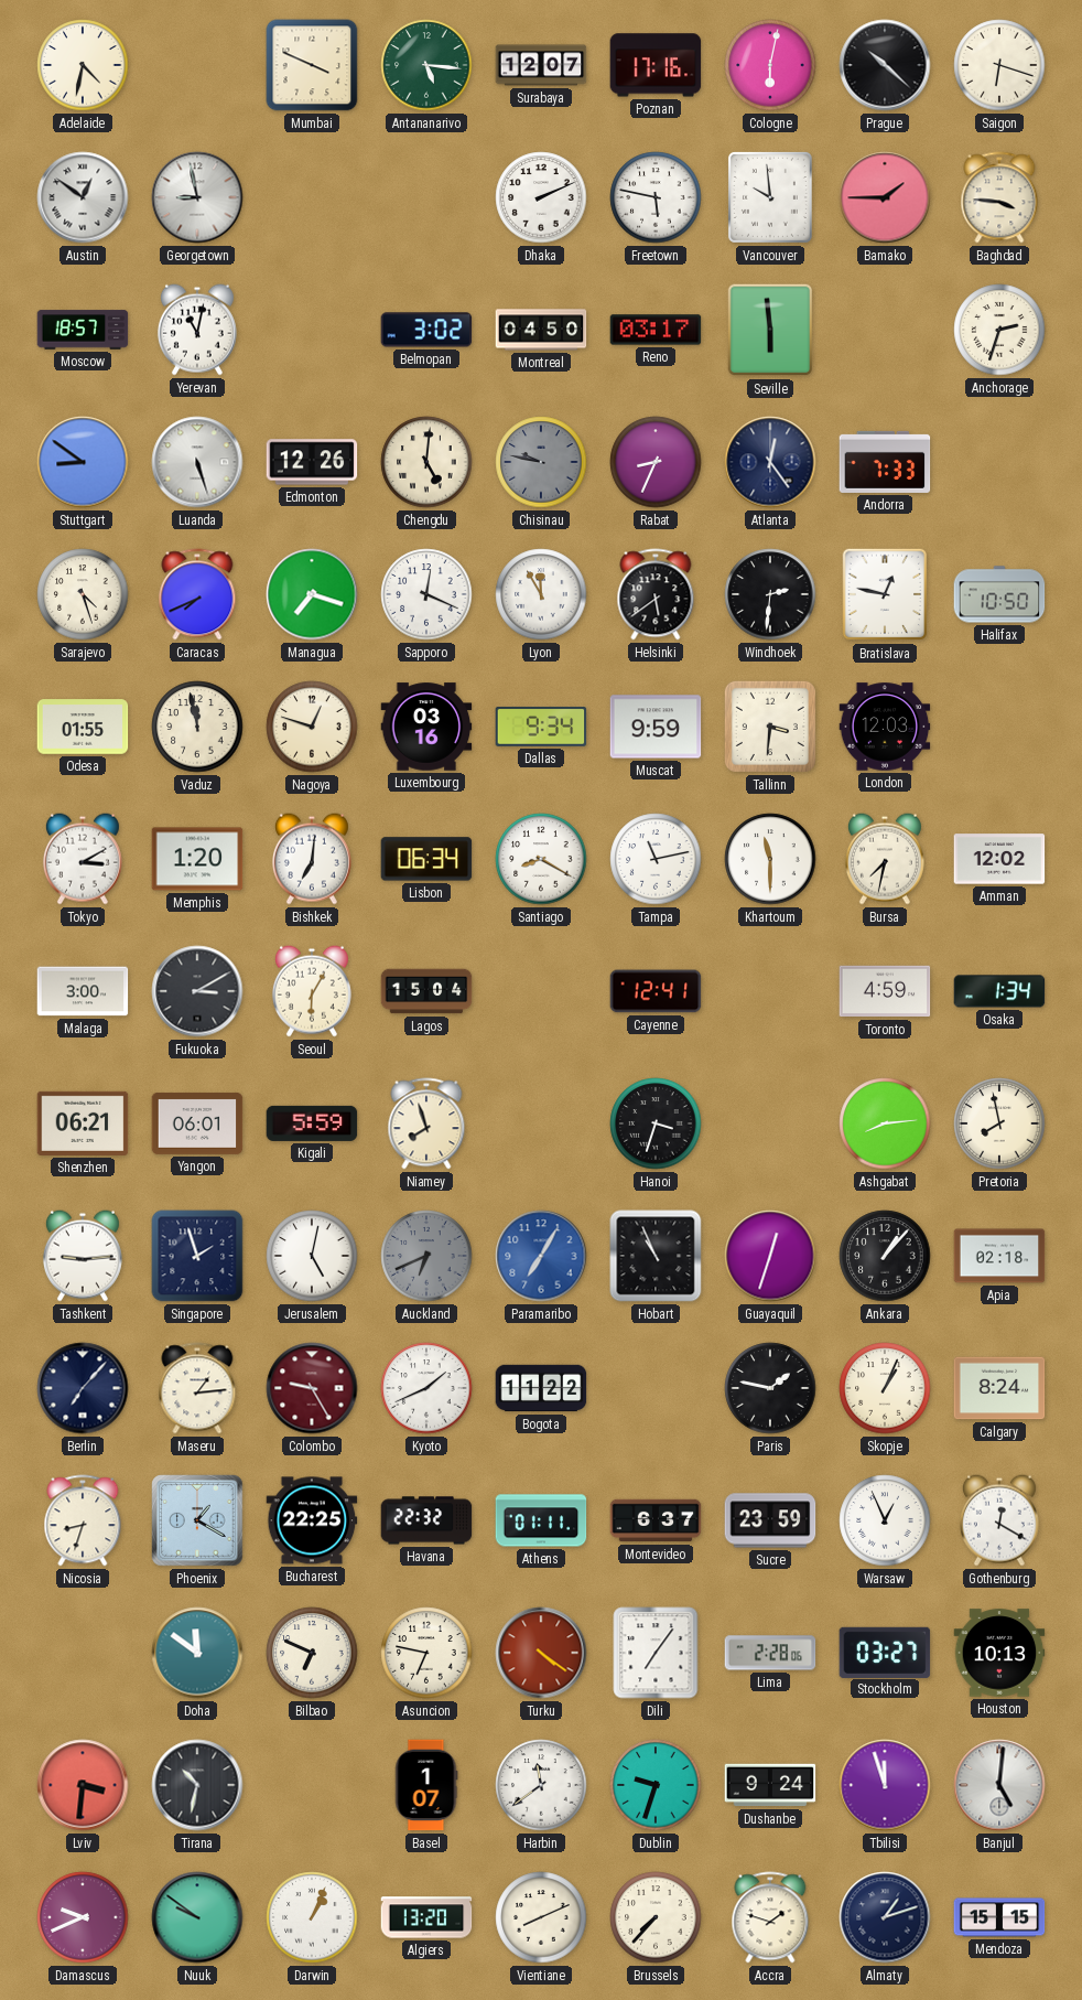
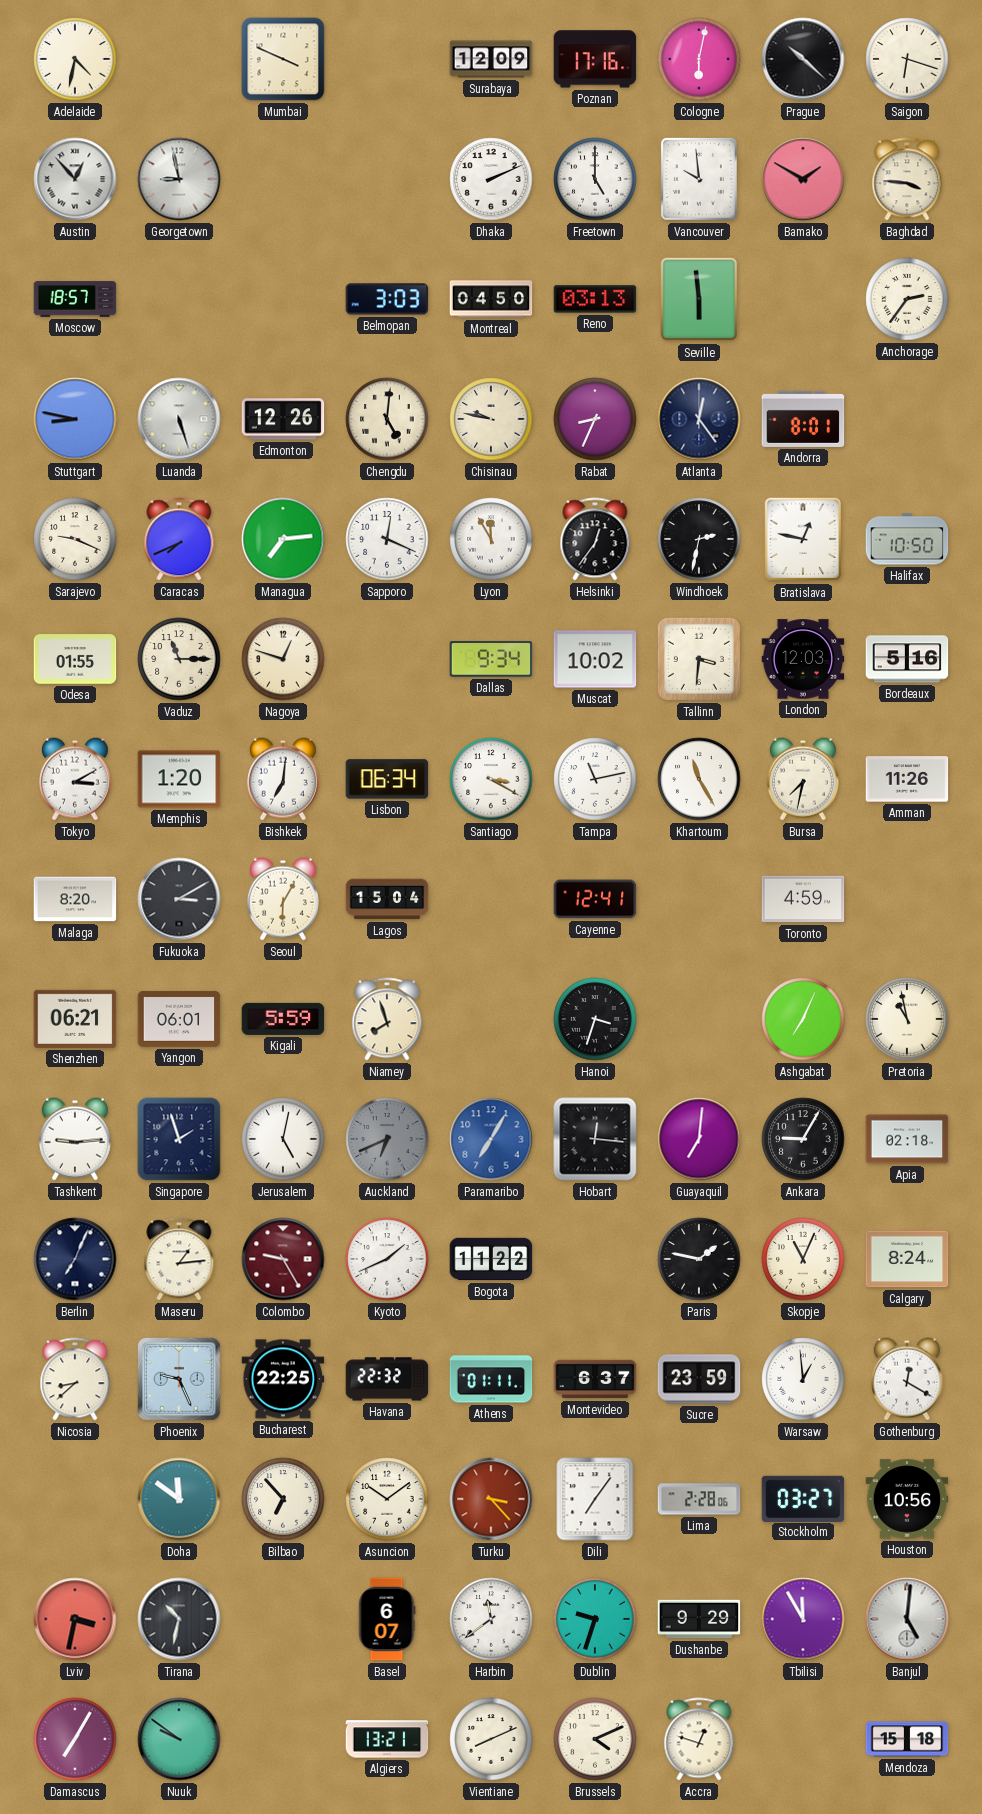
Antananarivo: 5:16 -> none (426, 65)
Surabaya: 12:07 -> 12:09 (491, 59)
Austin: 12:51 -> 12:53 (75, 179)
Freetown: 5:47 -> 5:00 (595, 179)
Bamako: 1:45 -> 1:50 (803, 179)
Yerevan: 11:02 -> none (197, 330)
Belmopan: 3:02 -> 3:03 (387, 299)
Reno: 03:17 -> 03:13 (595, 299)
Anchorage: 2:33 -> 2:36 (907, 299)
Stuttgart: 8:51 -> 8:47 (75, 419)
Chisinau dial: grey -> cream (491, 419)
Andorra: 7:33 -> 8:01 (803, 419)
Sarajevo: 4:27 -> 9:19 (75, 539)
Managua: 7:18 -> 7:14 (283, 539)
Helsinki: 5:39 -> 12:36 (595, 539)
Windhoek: 2:31 -> 2:32 (699, 539)
Vaduz: 11:58 -> 11:15 (179, 659)
Luxembourg: 03:16 -> none (426, 727)
Muscat: 9:59 -> 10:02 (595, 659)
Bordeaux: none -> 5:16 (907, 659)
Santiago: 8:20 -> 3:20 (491, 779)
Khartoum: 11:30 -> 11:25 (699, 779)
Amman: 12:02 -> 11:26 (907, 779)
Malaga: 3:00 -> 8:20 (75, 899)
Osaka: 1:34 -> none (999, 991)
Ashgabat: 8:14 -> 7:04 (803, 1019)
Pretoria: 7:58 -> 10:58 (907, 1019)
Hobart: 10:56 -> 12:16 (595, 1139)
Guayaquil: 12:33 -> 7:01 (699, 1139)
Ankara: 1:07 -> 9:05 (803, 1139)
Berlin: 7:07 -> 7:04 (75, 1259)
Skopje: 1:04 -> 11:04 (803, 1259)
Nicosia: 8:33 -> 8:38 (75, 1379)
Phoenix: 1:20 -> 9:26 (179, 1379)
Warsaw: 12:56 -> 12:59 (803, 1379)
Bilbao: 6:49 -> 6:53 (283, 1499)
Asuncion: 6:47 -> 10:09 (387, 1499)
Turku: 4:21 -> 3:23 (491, 1499)
Houston: 10:13 -> 10:56 (907, 1499)
Lviv: 3:31 -> 3:32 (75, 1619)
Basel: 1:07 -> 6:07 (387, 1619)
Dushanbe: 9:24 -> 9:29 (699, 1619)
Tbilisi: 11:57 -> 11:55 (803, 1619)
Damascus: 9:41 -> 7:05 (75, 1739)
Darwin: 1:04 -> none (312, 1917)
Algiers: 13:20 -> 13:21 (387, 1739)
Brussels: 7:37 -> 4:11 (595, 1739)
Accra: 1:48 -> 12:48 (699, 1739)
Almaty: 1:12 -> none (885, 1917)
Mendoza: 15:15 -> 15:18 (907, 1739)
